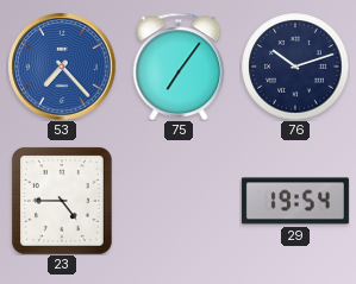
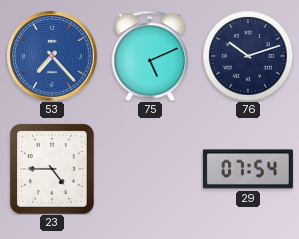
75: 7:06 -> 5:11 (150, 55)
29: 19:54 -> 07:54 (248, 169)
